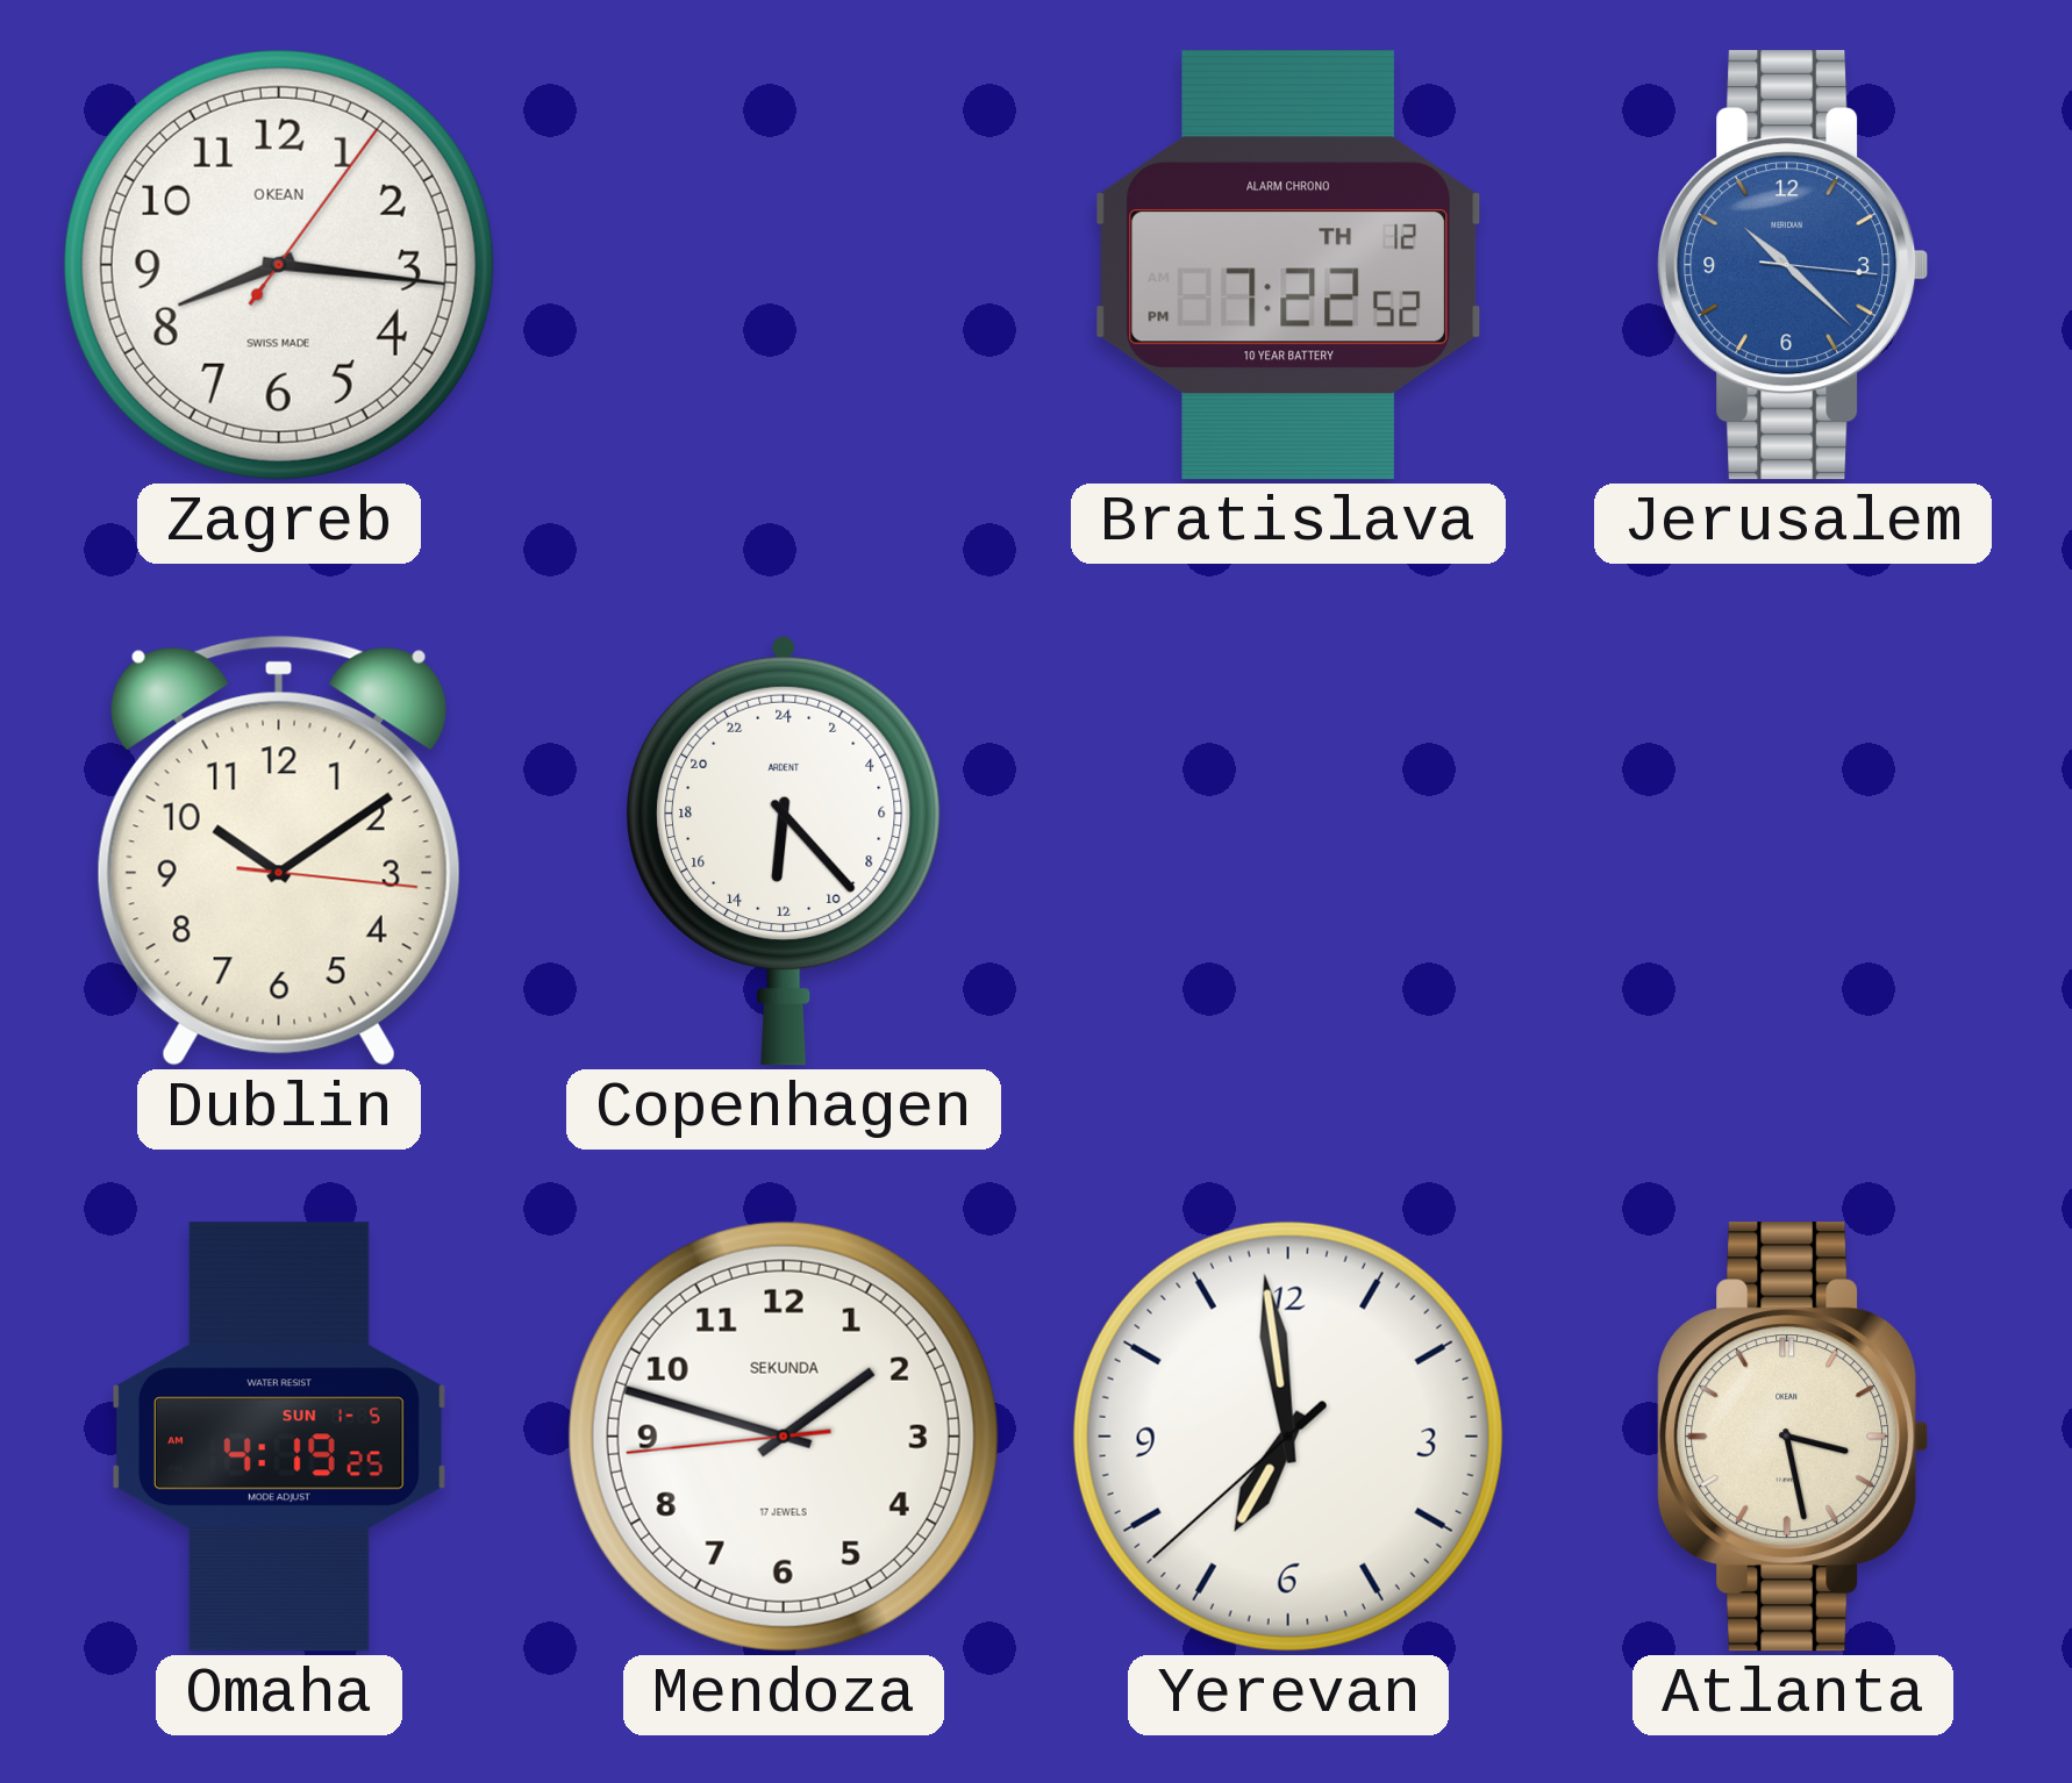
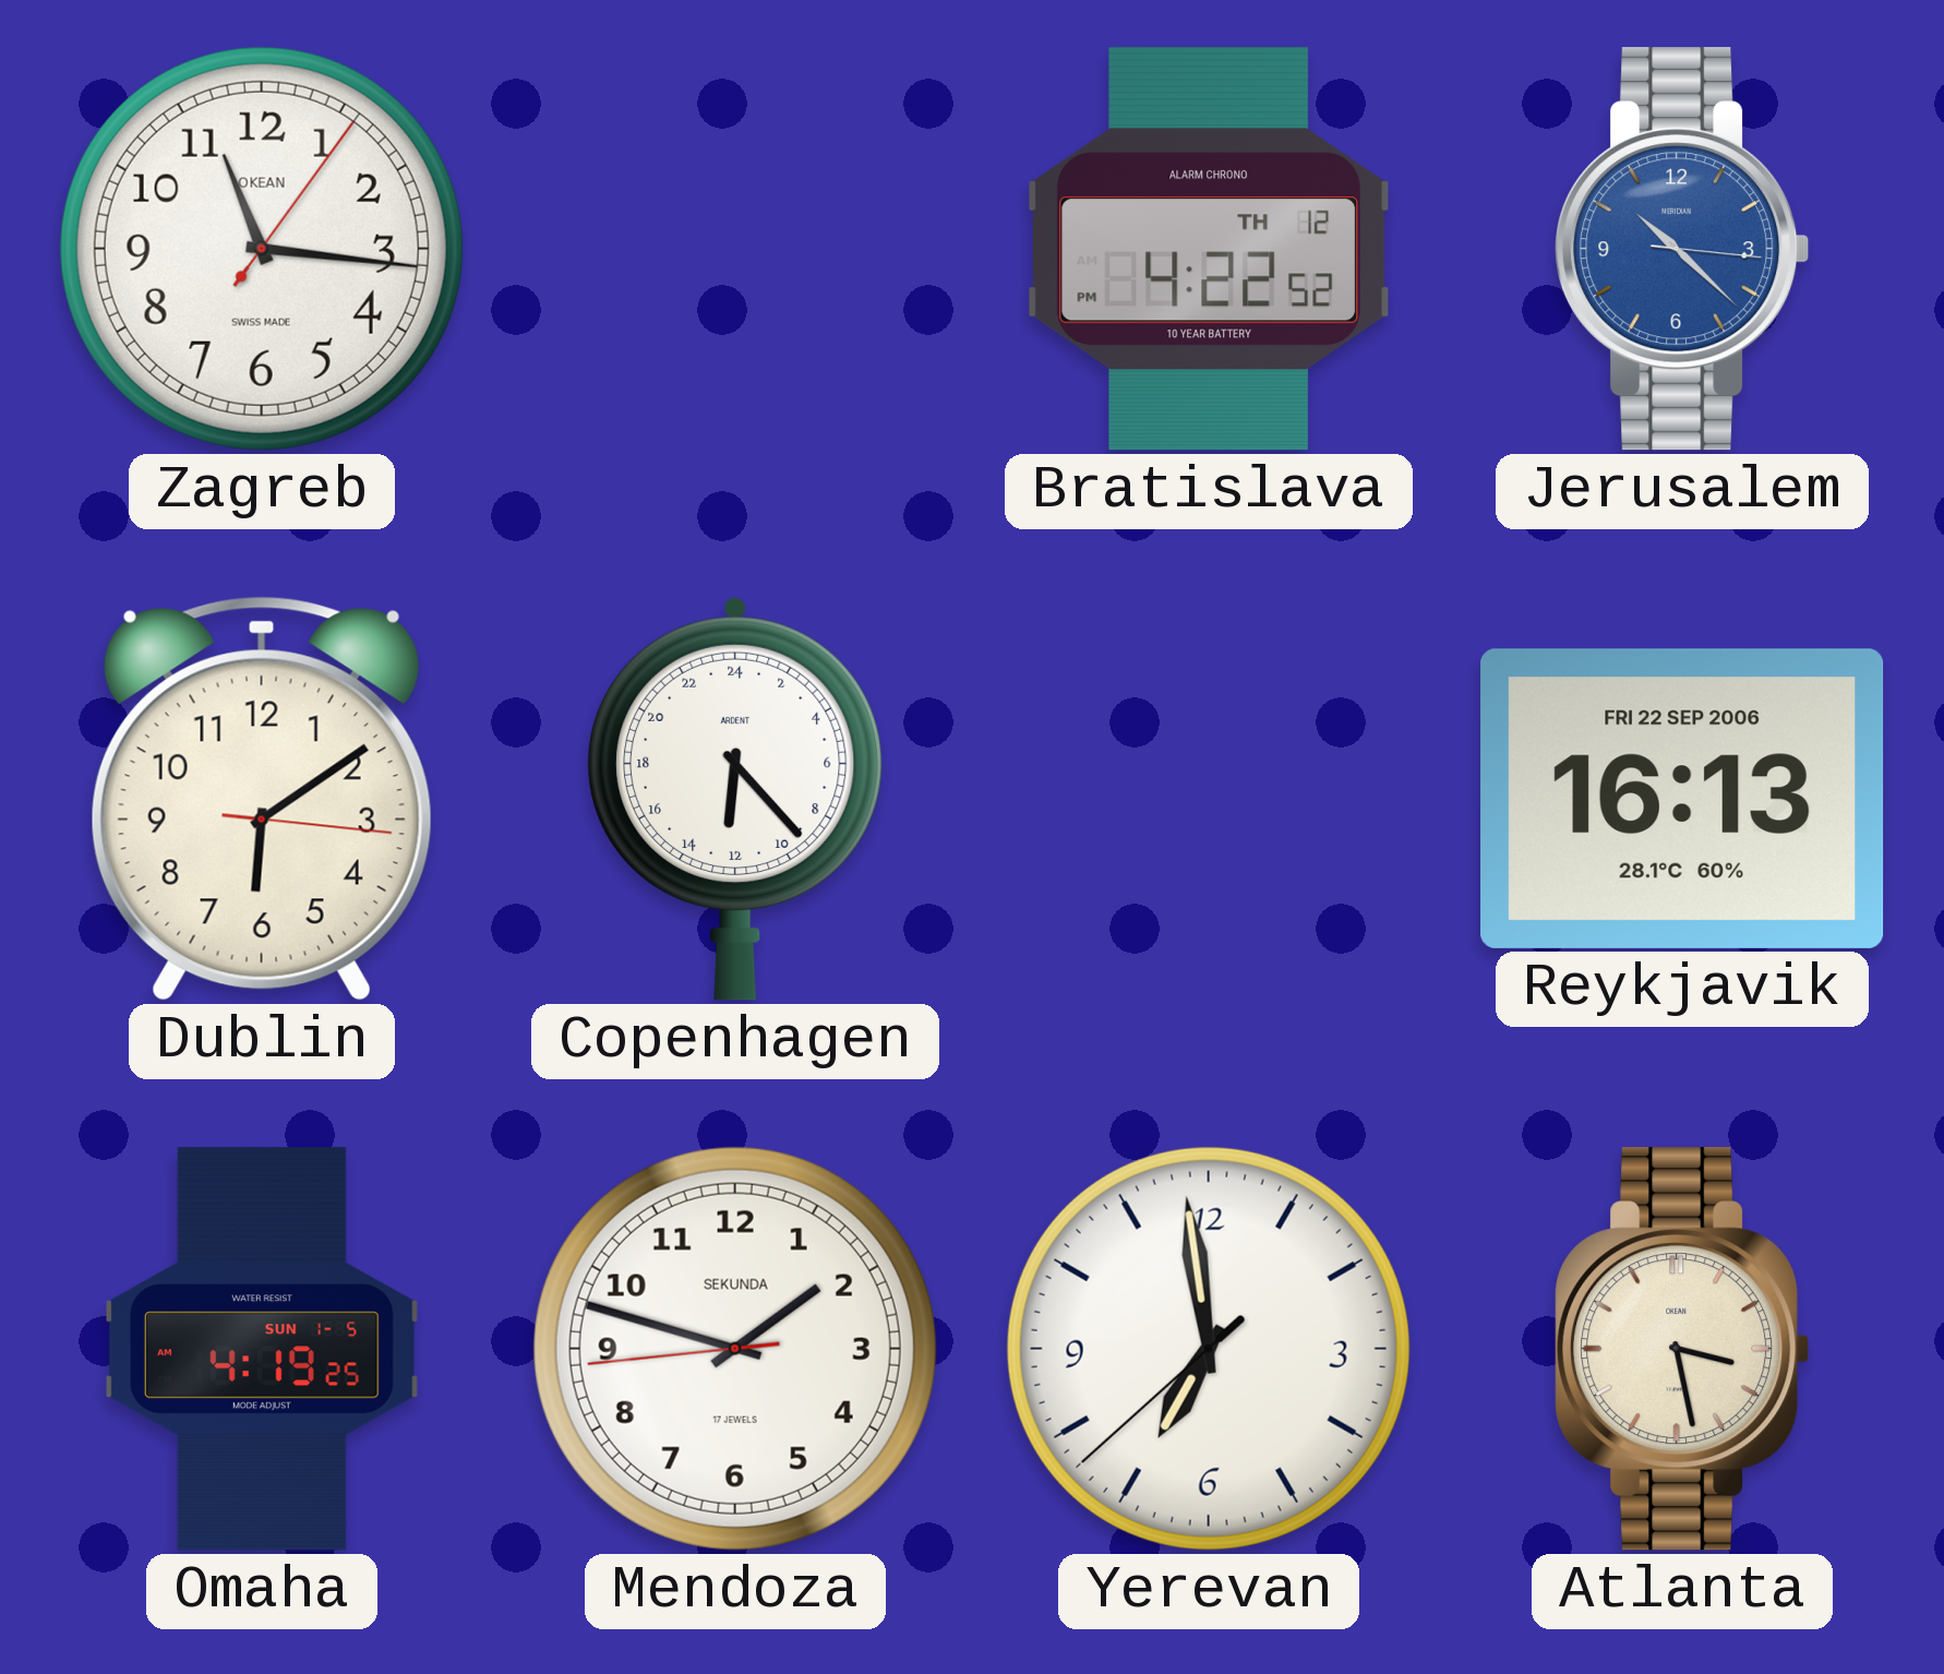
Zagreb: 8:16 -> 11:16 (262, 249)
Bratislava: 7:22 -> 4:22 (1209, 249)
Dublin: 10:09 -> 6:09 (262, 799)
Reykjavik: none -> 16:13 (1682, 799)
